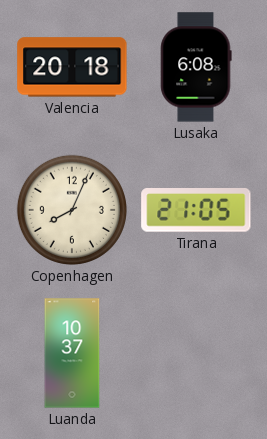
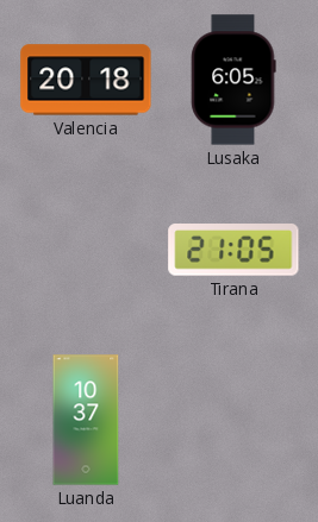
Lusaka: 6:08 -> 6:05 (233, 80)
Copenhagen: 8:04 -> none (72, 210)
